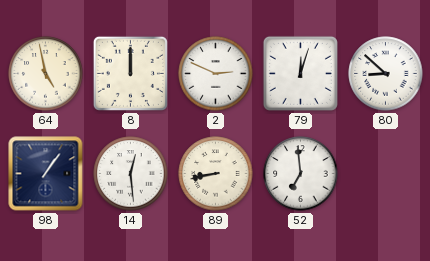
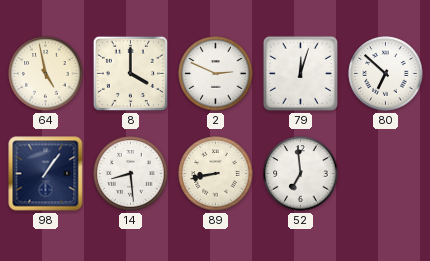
8: 12:00 -> 4:00 (130, 73)
80: 8:52 -> 6:52 (386, 74)
14: 12:29 -> 8:29 (131, 174)
